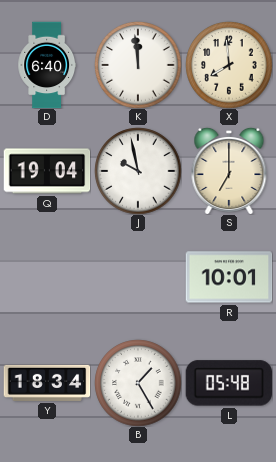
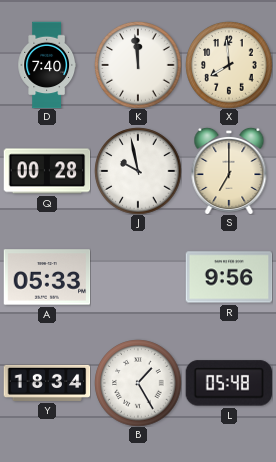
D: 6:40 -> 7:40 (46, 65)
Q: 19:04 -> 00:28 (47, 171)
A: none -> 05:33 (47, 277)
R: 10:01 -> 9:56 (229, 277)
